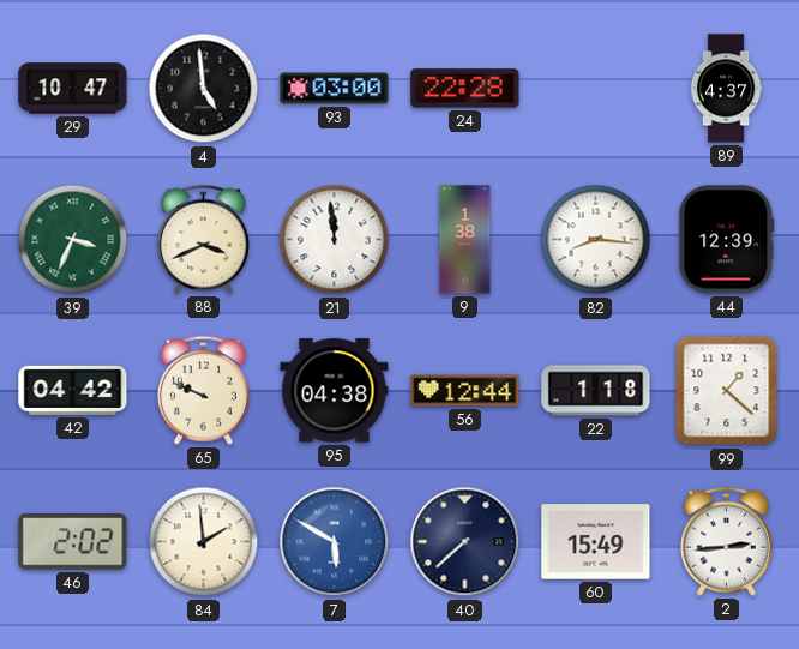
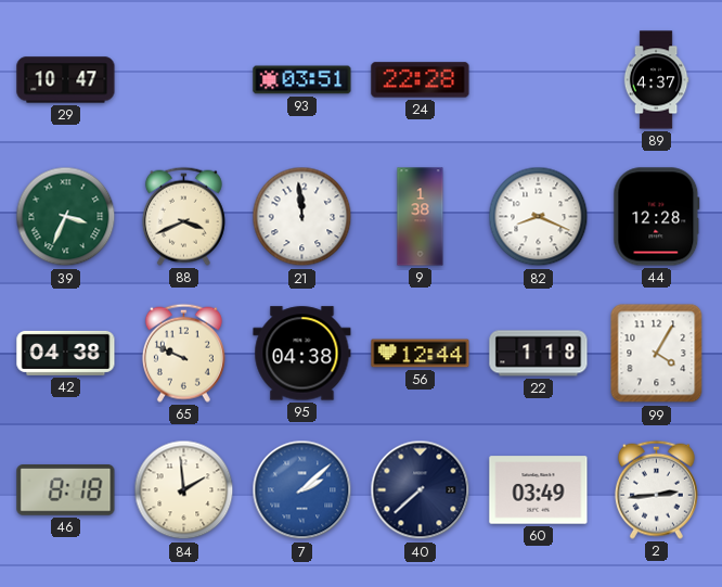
4: 4:59 -> none (204, 89)
93: 03:00 -> 03:51 (302, 80)
82: 8:16 -> 8:19 (539, 217)
44: 12:39 -> 12:28 (657, 217)
42: 04:42 -> 04:38 (66, 353)
99: 1:22 -> 4:05 (657, 354)
46: 2:02 -> 8:18 (66, 490)
7: 5:50 -> 2:08 (302, 490)
60: 15:49 -> 03:49 (539, 490)
